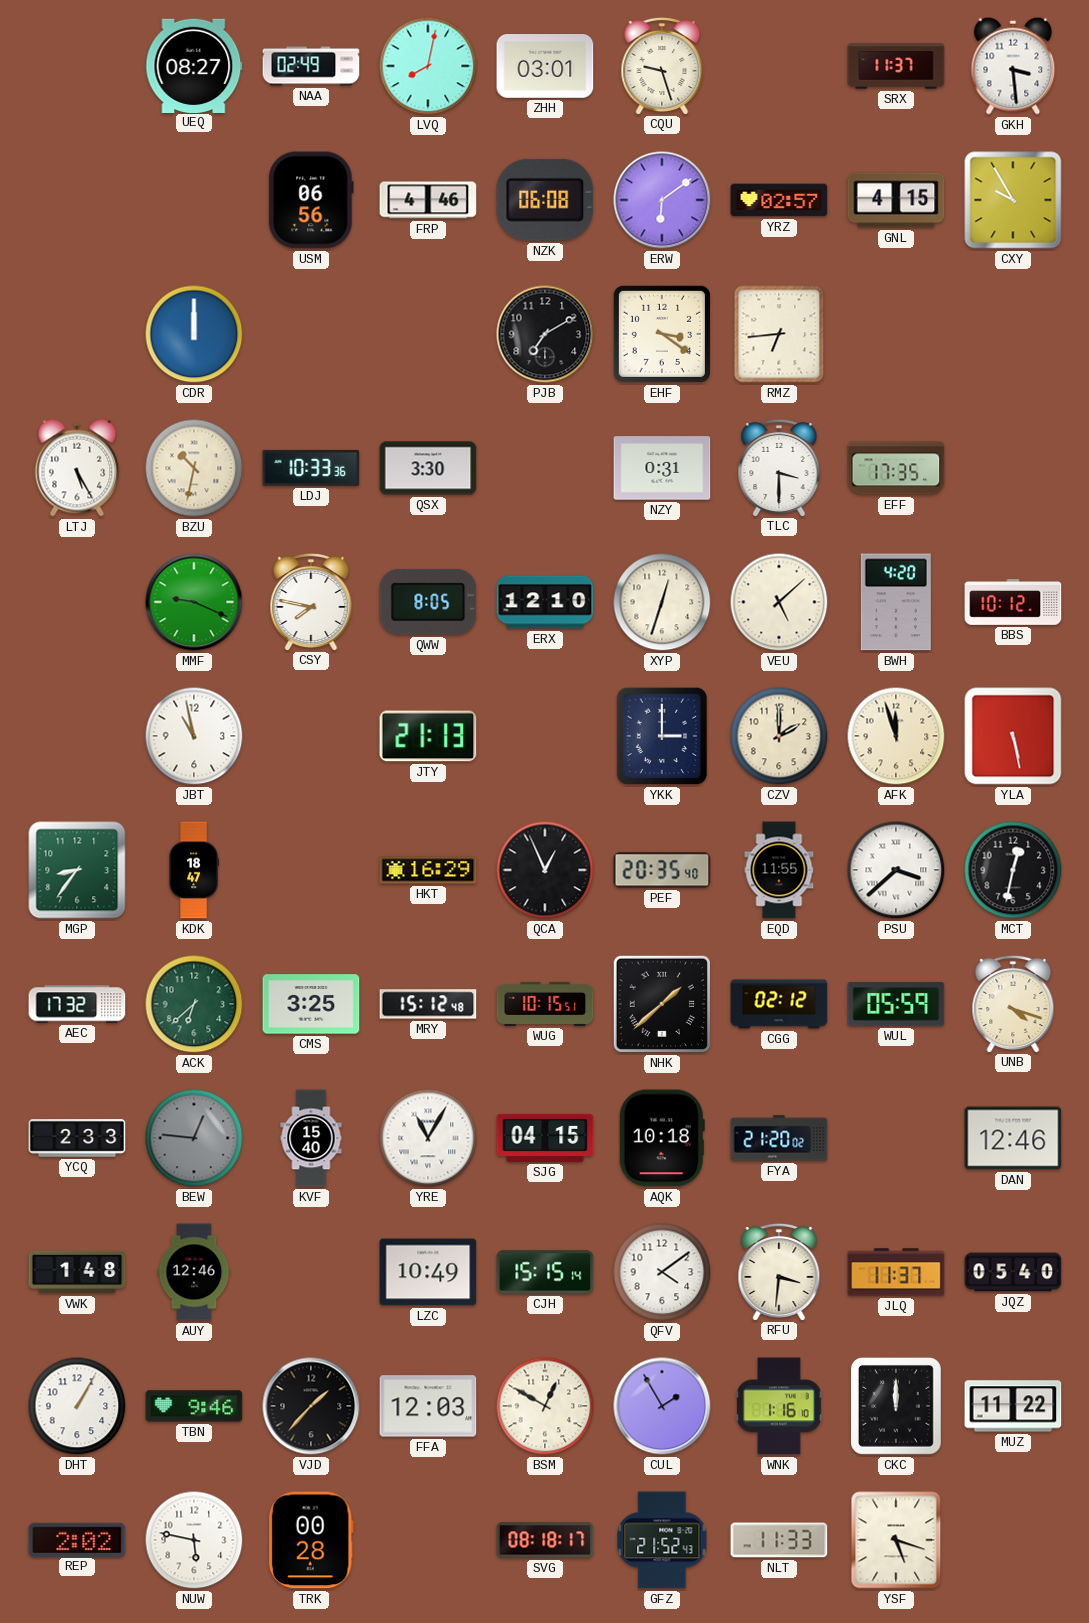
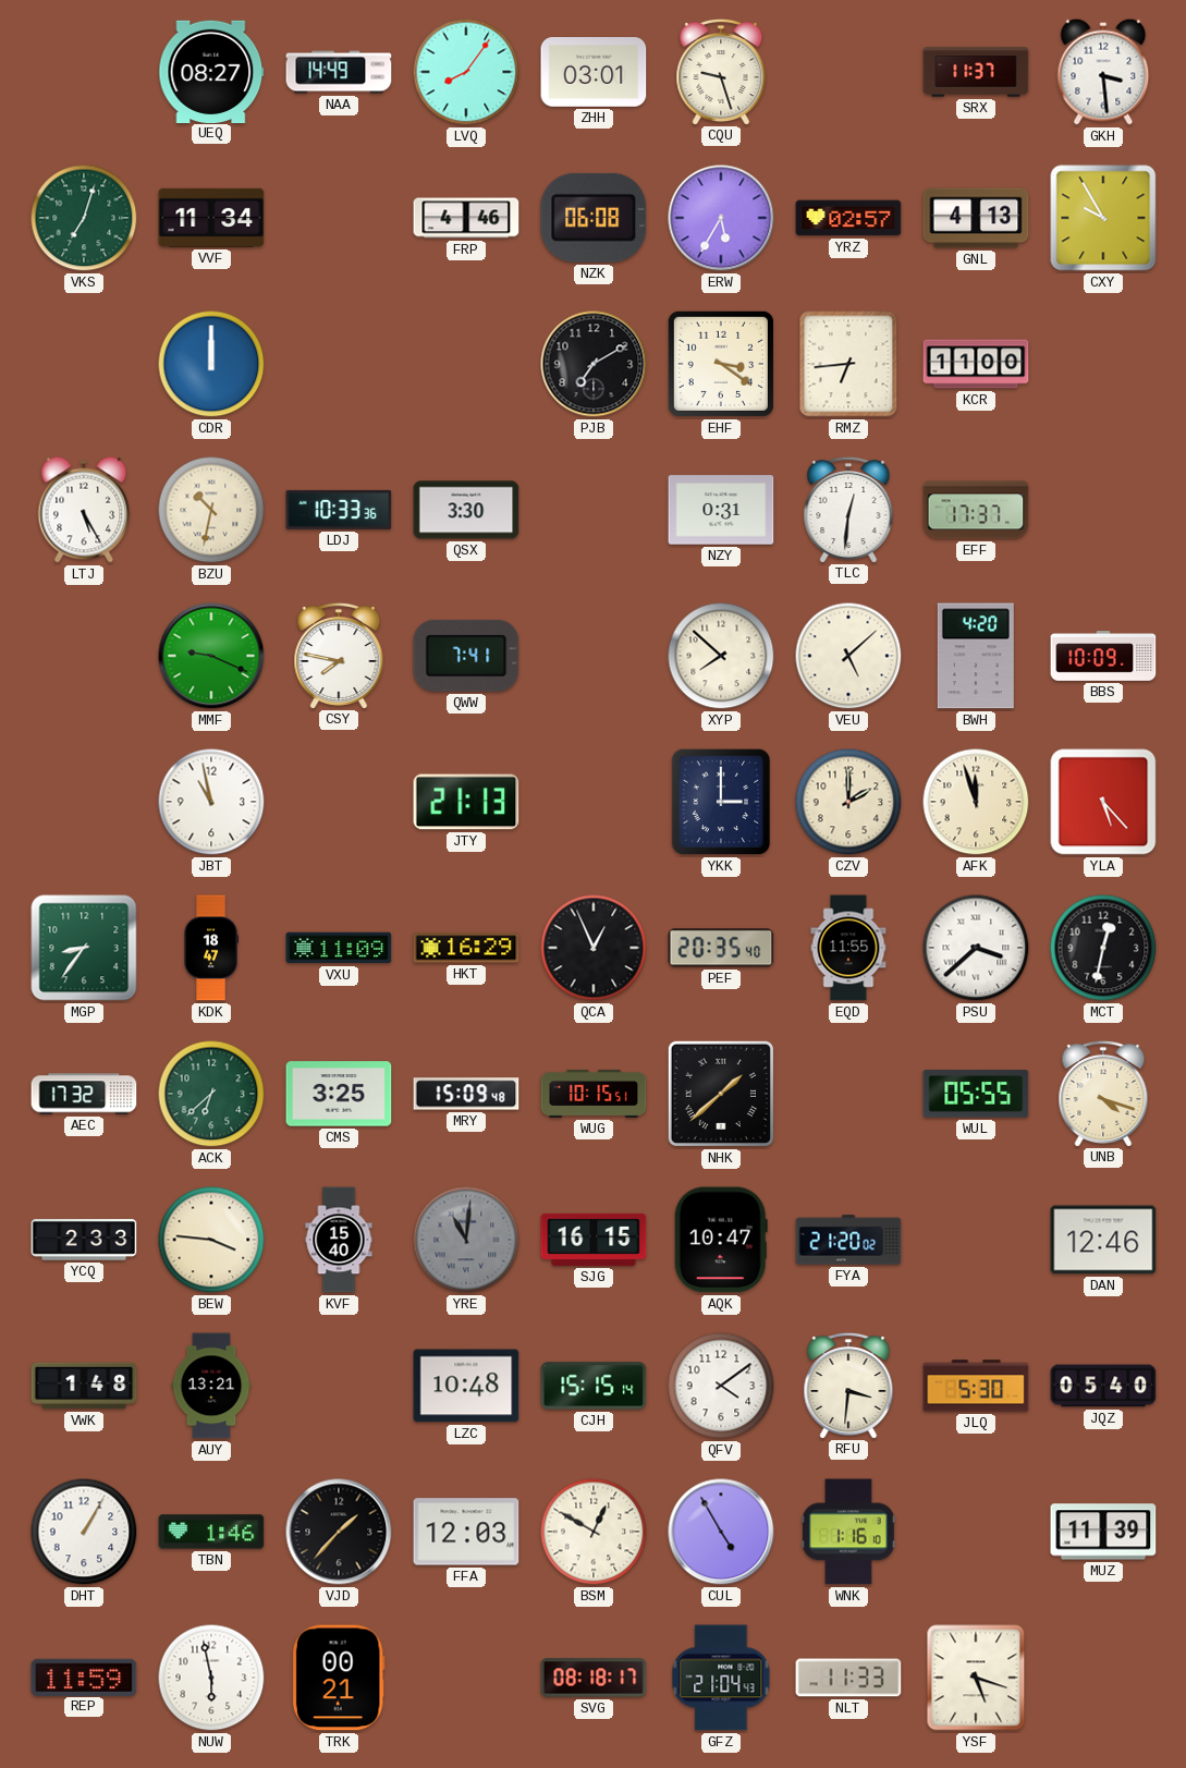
NAA: 02:49 -> 14:49 (339, 72)
LVQ: 8:02 -> 8:06 (466, 72)
VKS: none -> 7:03 (84, 218)
VVF: none -> 11:34 (211, 218)
USM: 06:56 -> none (311, 200)
ERW: 6:09 -> 5:35 (721, 218)
GNL: 4:15 -> 4:13 (976, 218)
KCR: none -> 11:00 (976, 364)
TLC: 3:30 -> 12:31 (848, 509)
EFF: 17:35 -> 17:37 (976, 510)
QWW: 8:05 -> 7:41 (466, 656)
ERX: 12:10 -> none (545, 602)
XYP: 12:33 -> 7:52 (721, 656)
BBS: 10:12 -> 10:09 (1103, 657)
YLA: 5:28 -> 5:23 (1103, 802)
VXU: none -> 11:09 (339, 948)
MRY: 15:12 -> 15:09 (466, 1094)
CGG: 02:12 -> none (779, 1004)
WUL: 05:59 -> 05:55 (976, 1094)
BEW: 12:46 -> 3:46 (211, 1240)
BEW dial: grey -> cream (211, 1240)
YRE: 11:05 -> 11:01 (466, 1240)
YRE dial: white -> grey (466, 1240)
SJG: 04:15 -> 16:15 (594, 1240)
AQK: 10:18 -> 10:47 (721, 1240)
AUY: 12:46 -> 13:21 (211, 1386)
LZC: 10:49 -> 10:48 (466, 1386)
JLQ: 11:37 -> 5:30 (976, 1386)
TBN: 9:46 -> 1:46 (211, 1532)
CUL: 1:55 -> 4:55 (721, 1532)
CKC: 12:00 -> none (896, 1406)
MUZ: 11:22 -> 11:39 (1103, 1532)
REP: 2:02 -> 11:59 (84, 1676)
NUW: 5:47 -> 5:58 (211, 1678)
TRK: 00:28 -> 00:21 (339, 1678)
GFZ: 21:52 -> 21:04 (721, 1678)
